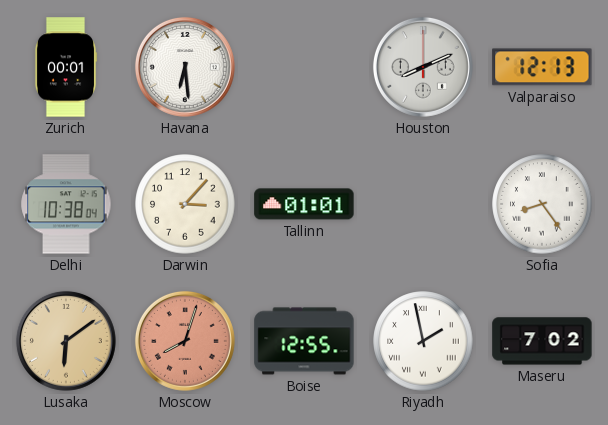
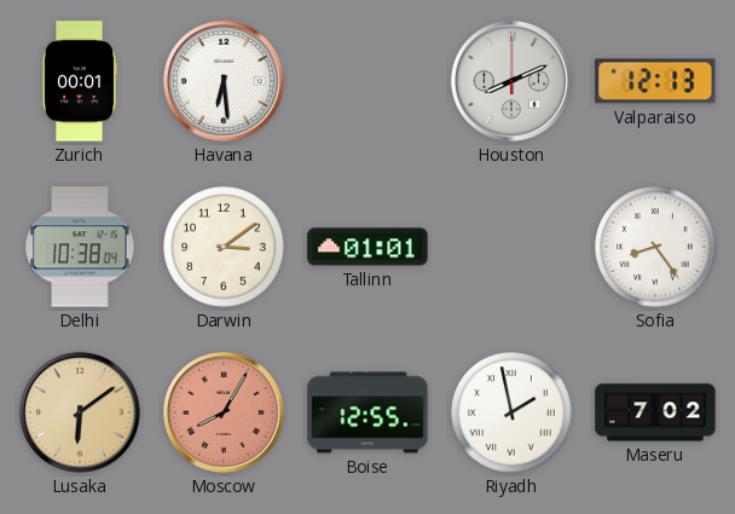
Darwin: 3:07 -> 3:09 (224, 247)
Moscow: 8:03 -> 8:05 (224, 412)
